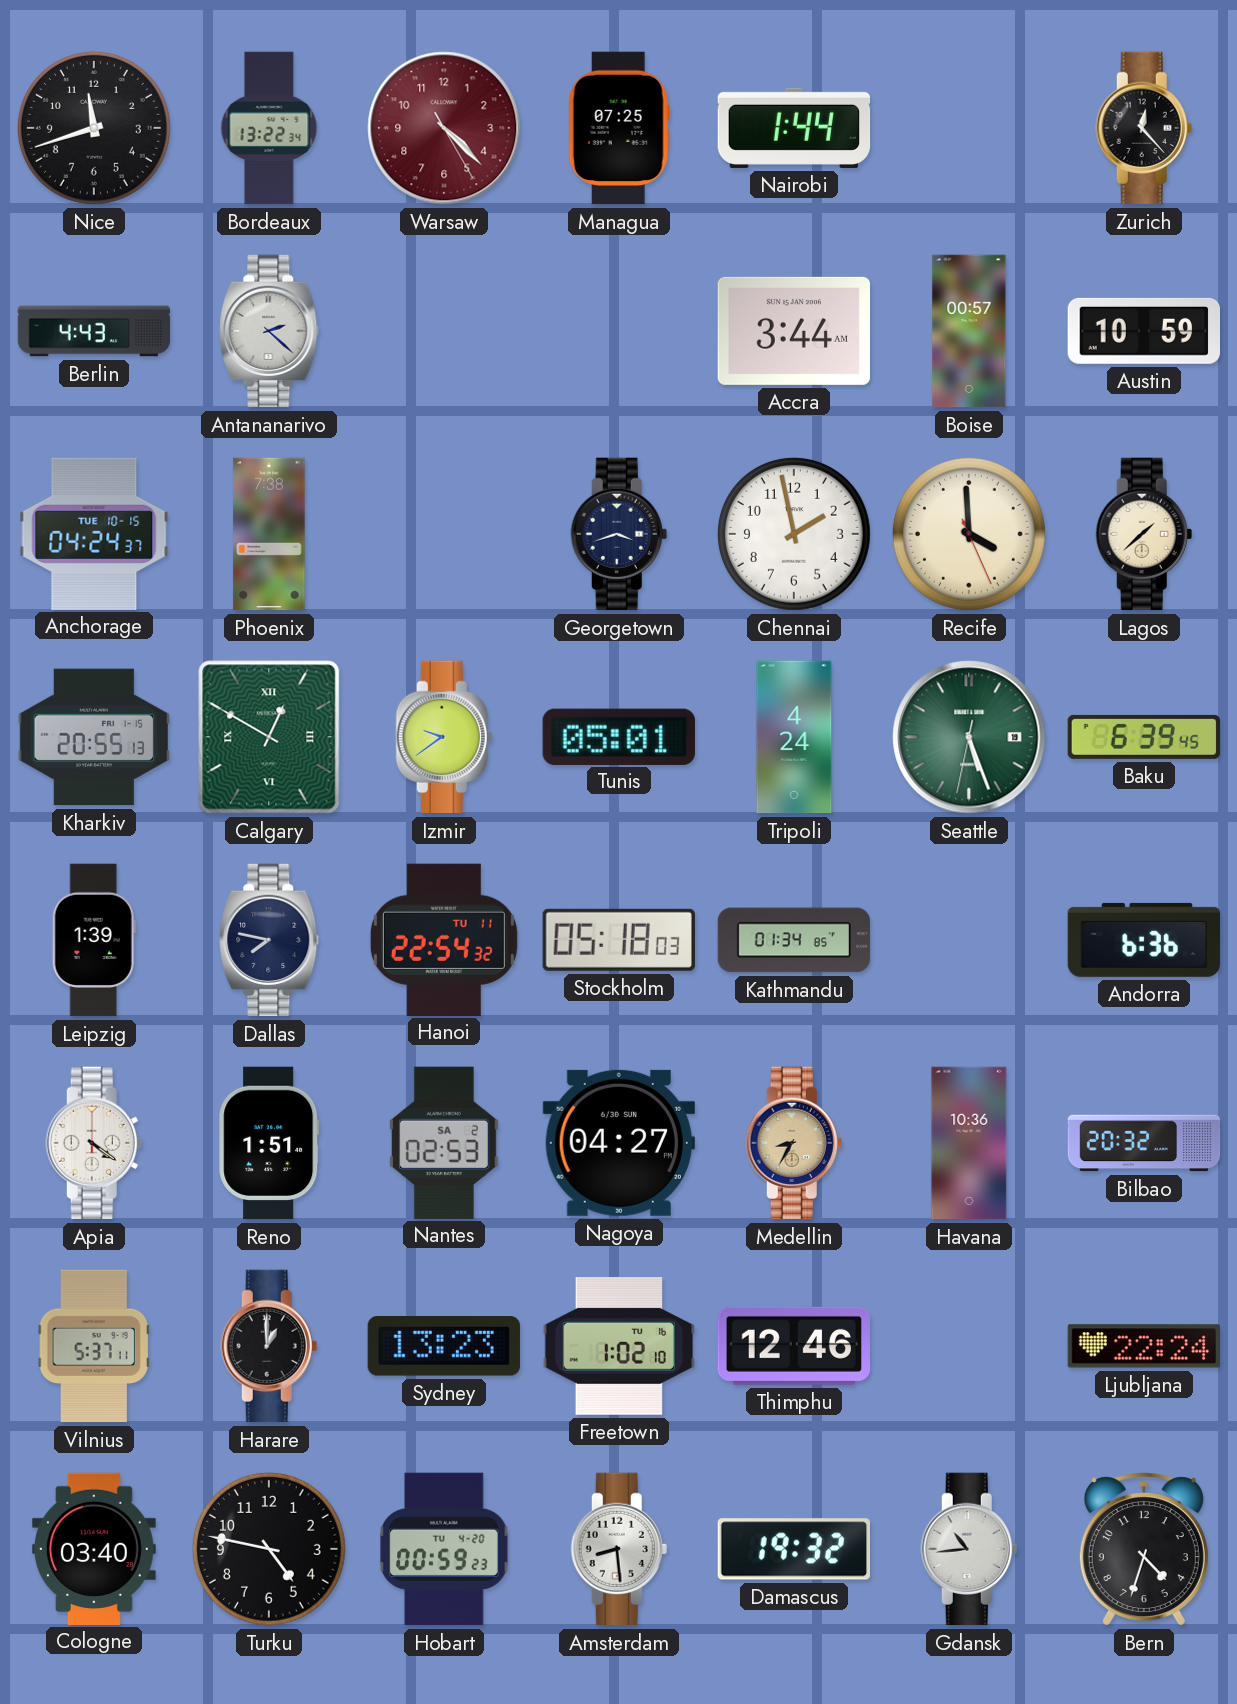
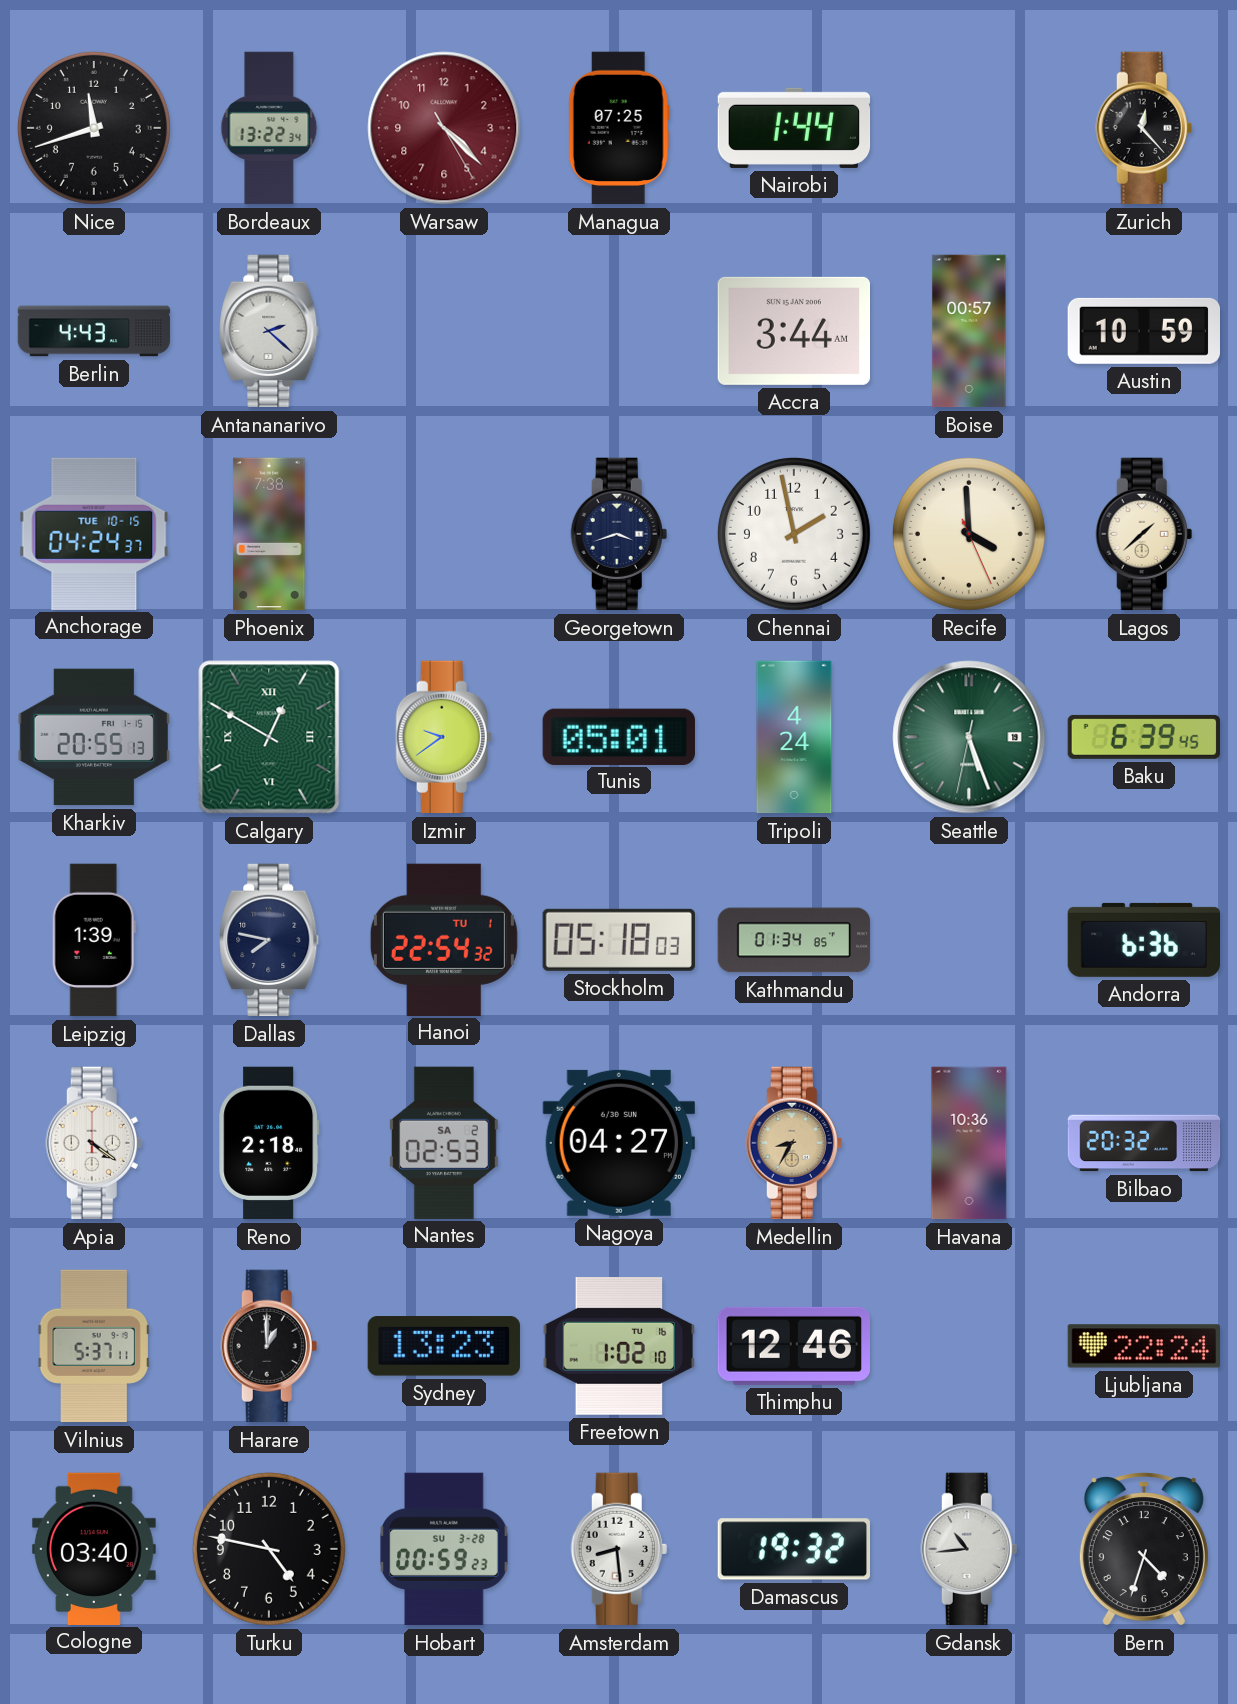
Hanoi date: TU 11 -> TU 1 (444, 939)
Reno: 1:51 -> 2:18 (269, 1143)
Hobart date: TU 4-20 -> SU 3-28 (444, 1549)
